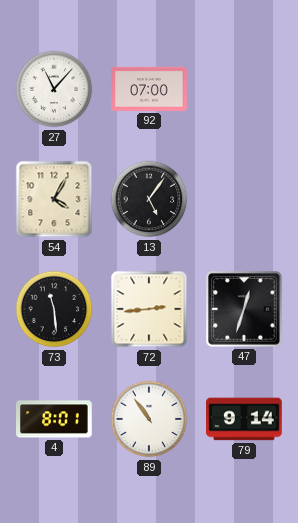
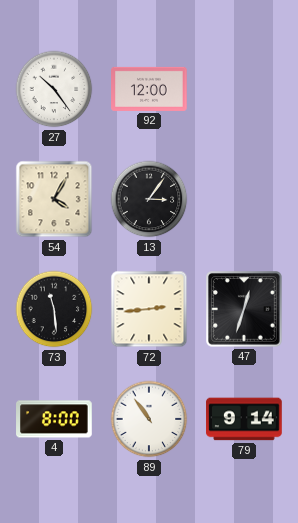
27: 11:07 -> 10:24 (54, 89)
92: 07:00 -> 12:00 (149, 89)
13: 5:06 -> 3:06 (149, 199)
4: 8:01 -> 8:00 (54, 419)
